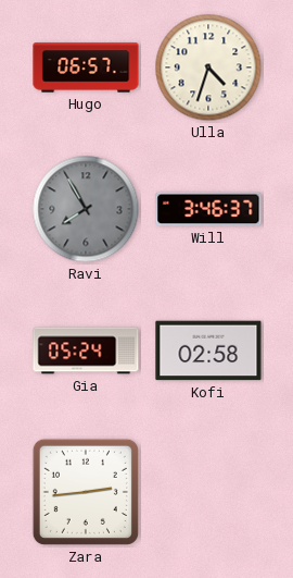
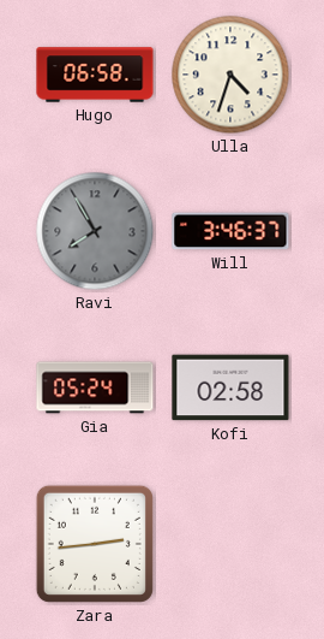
Hugo: 06:57 -> 06:58 (95, 75)
